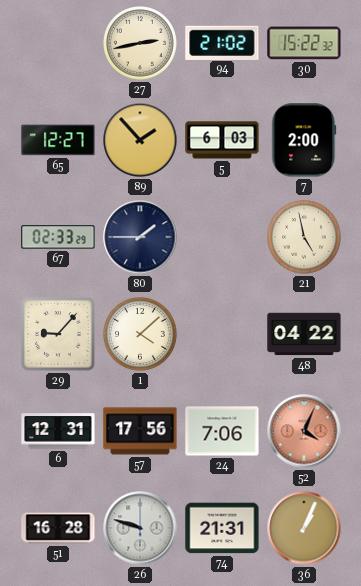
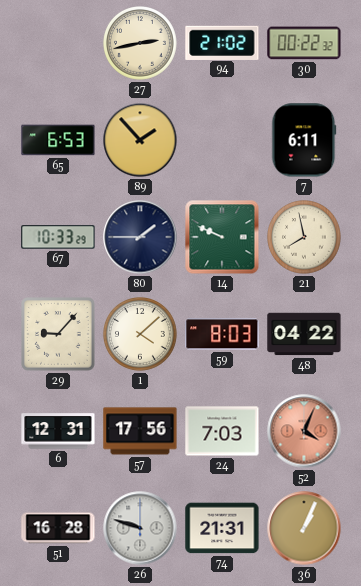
30: 15:22 -> 00:22 (304, 43)
65: 12:27 -> 6:53 (58, 140)
5: 6:03 -> none (222, 140)
7: 2:00 -> 6:11 (304, 140)
67: 02:33 -> 10:33 (58, 237)
14: none -> 9:49 (222, 237)
21: 4:58 -> 7:58 (305, 238)
59: none -> 8:03 (222, 334)
24: 7:06 -> 7:03 (222, 431)
